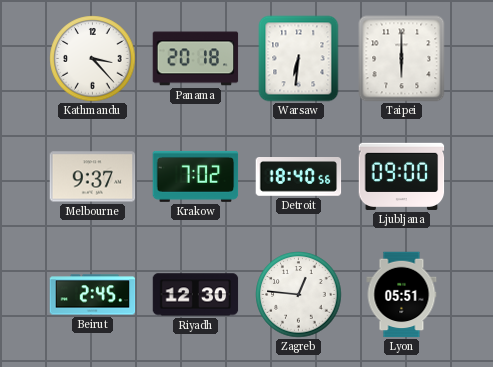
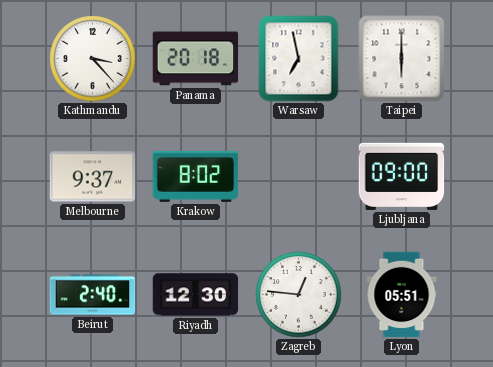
Warsaw: 6:31 -> 6:58 (299, 59)
Krakow: 7:02 -> 8:02 (196, 176)
Detroit: 18:40 -> none (299, 177)
Beirut: 2:45 -> 2:40 (93, 295)
